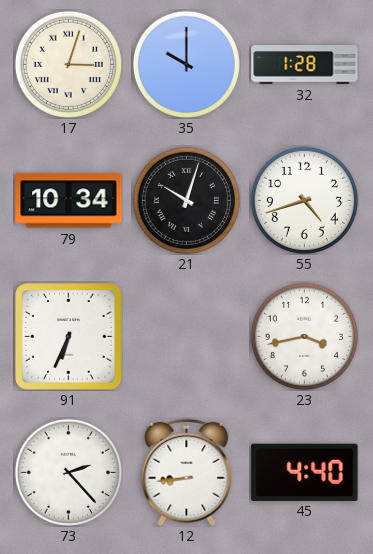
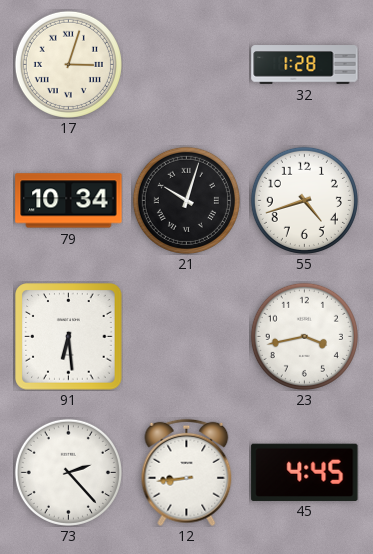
35: 10:00 -> none (186, 64)
91: 6:34 -> 6:29 (69, 337)
45: 4:40 -> 4:45 (305, 472)
